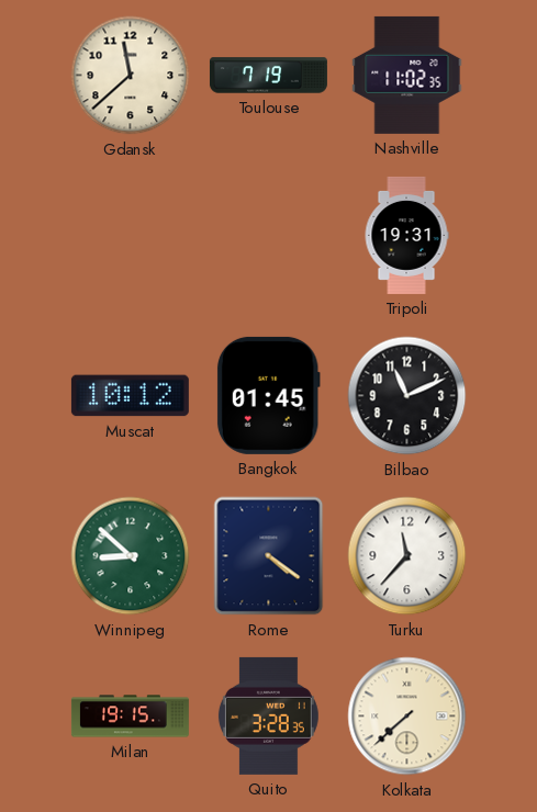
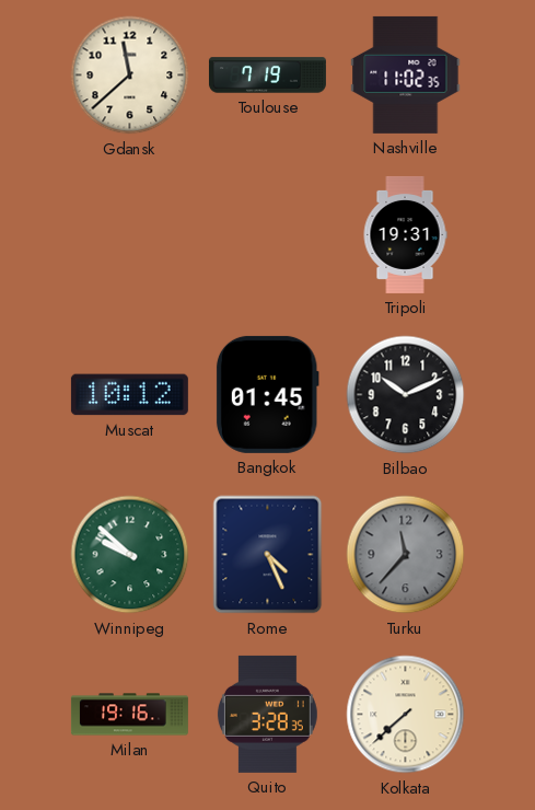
Bilbao: 11:11 -> 10:11 (406, 395)
Winnipeg: 8:52 -> 9:52 (130, 555)
Rome: 4:21 -> 4:26 (268, 555)
Turku dial: white -> grey (406, 555)
Milan: 19:15 -> 19:16 (129, 715)
